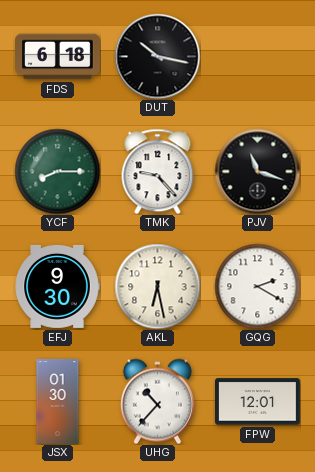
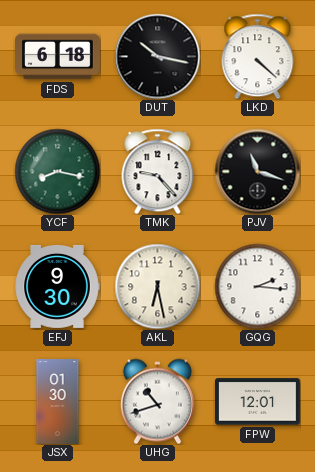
LKD: none -> 4:22 (258, 56)
YCF: 8:15 -> 8:17 (57, 171)
GQG: 2:20 -> 2:16 (257, 286)
UHG: 10:37 -> 10:42 (157, 401)
